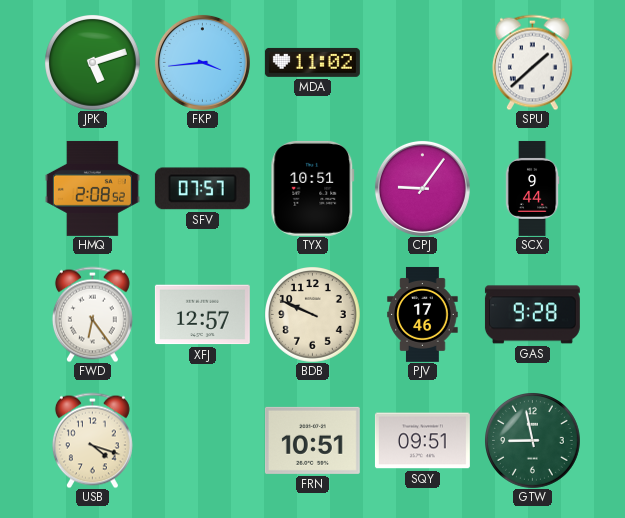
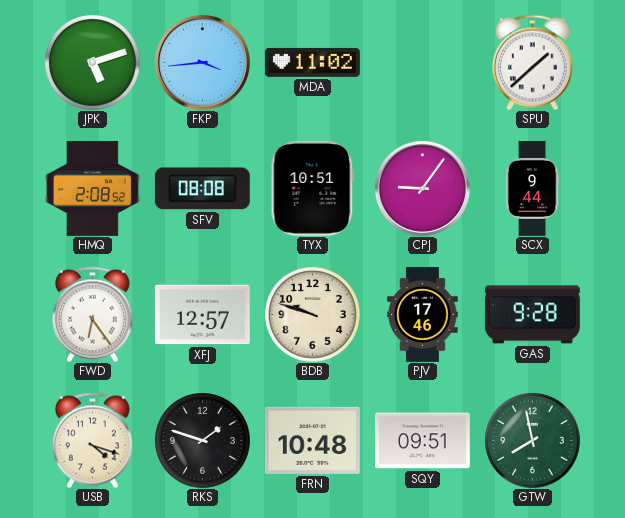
SFV: 07:57 -> 08:08 (202, 189)
BDB: 9:49 -> 9:48 (313, 315)
RKS: none -> 1:48 (203, 441)
FRN: 10:51 -> 10:48 (312, 440)
GTW: 8:58 -> 7:58 (533, 441)
